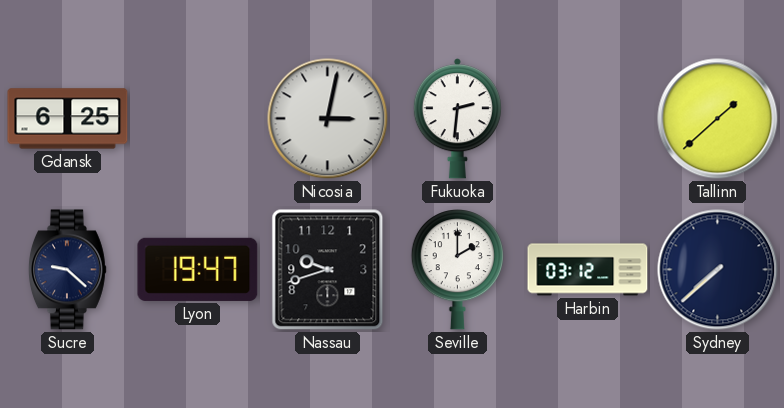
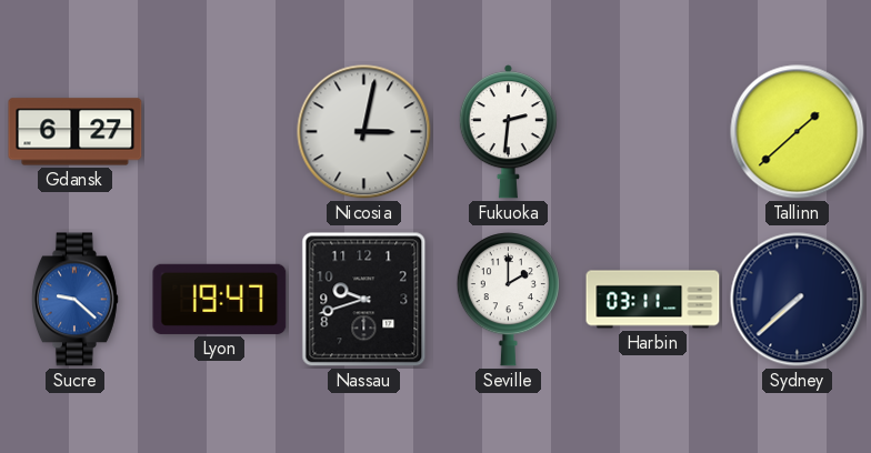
Gdansk: 6:25 -> 6:27 (76, 132)
Sucre dial: navy -> blue (76, 300)
Harbin: 03:12 -> 03:11 (653, 300)
